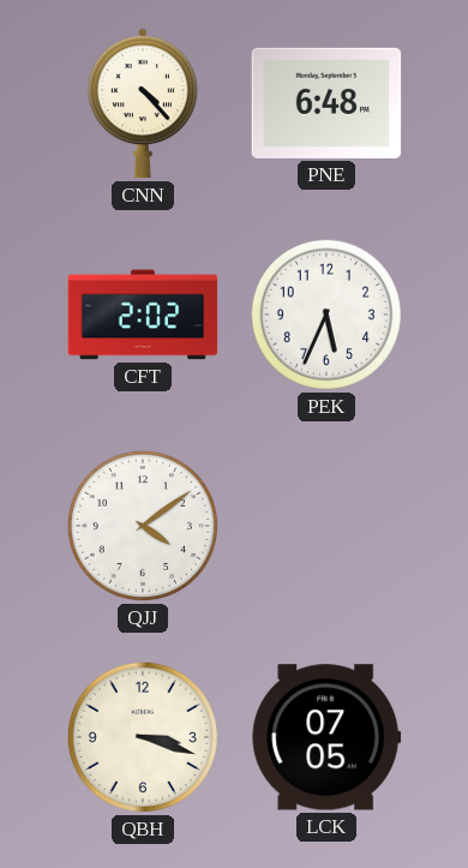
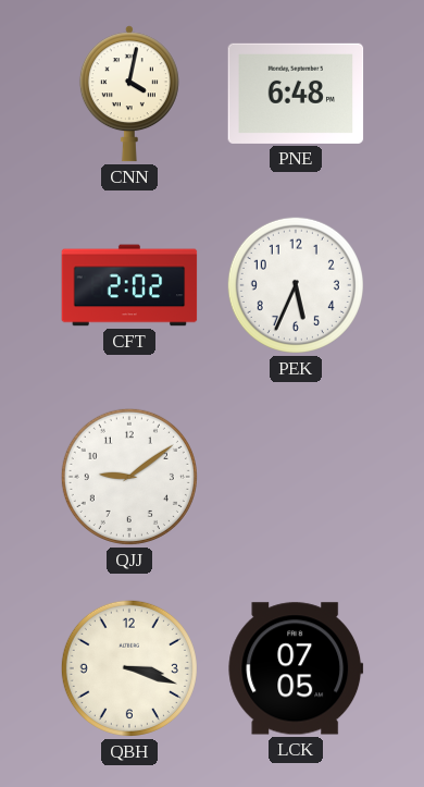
CNN: 4:23 -> 4:02 (129, 94)
QJJ: 4:09 -> 9:09 (129, 477)
